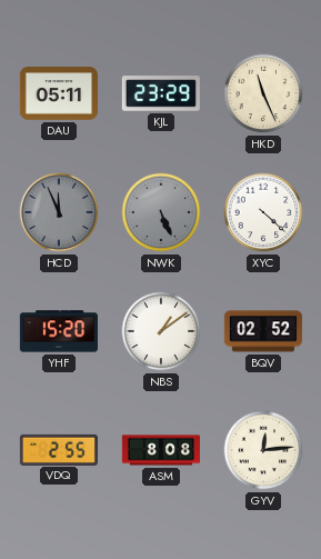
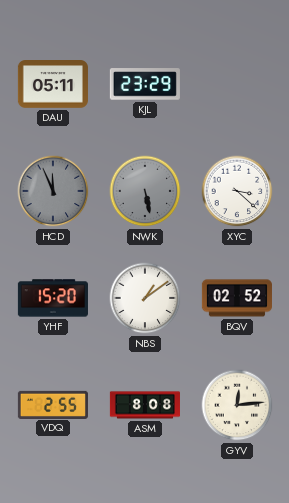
HKD: 11:26 -> none (263, 93)
NWK: 5:26 -> 5:28 (145, 191)
XYC: 4:22 -> 3:22 (237, 191)
